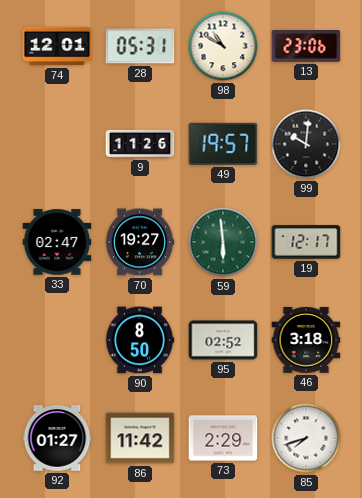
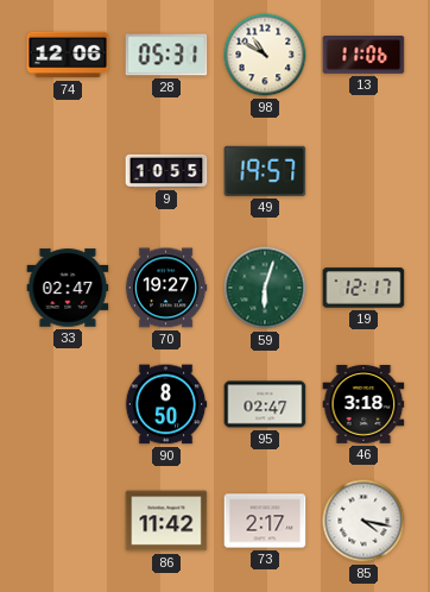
74: 12:01 -> 12:06 (68, 55)
13: 23:06 -> 11:06 (363, 55)
9: 11:26 -> 10:55 (166, 171)
99: 10:01 -> none (306, 144)
59: 5:59 -> 6:03 (265, 288)
95: 02:52 -> 02:47 (265, 404)
92: 01:27 -> none (57, 438)
73: 2:29 -> 2:17 (265, 521)
85: 7:42 -> 4:17 (363, 521)
